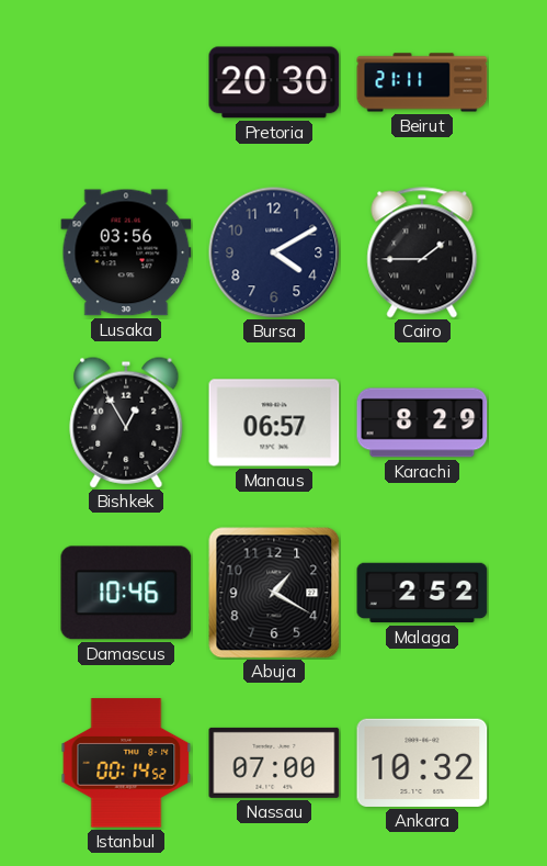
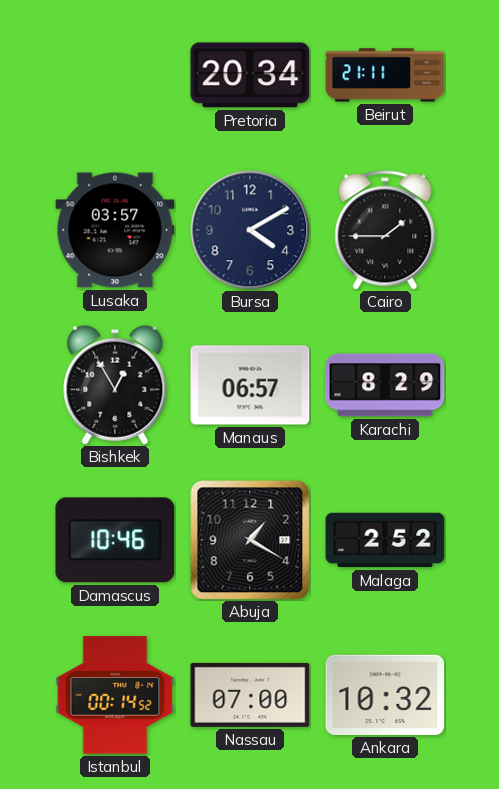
Pretoria: 20:30 -> 20:34 (250, 75)
Lusaka: 03:56 -> 03:57 (115, 230)
